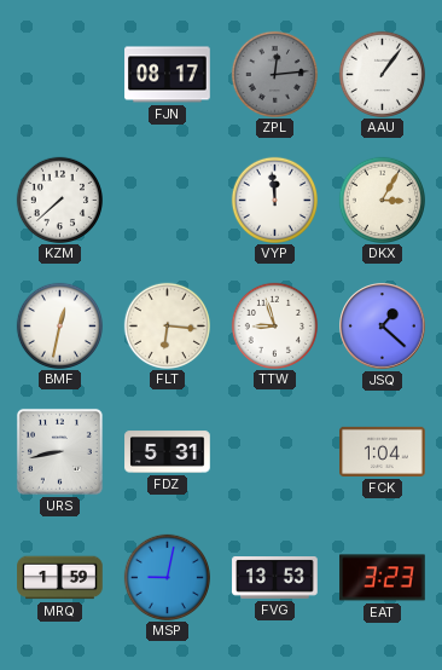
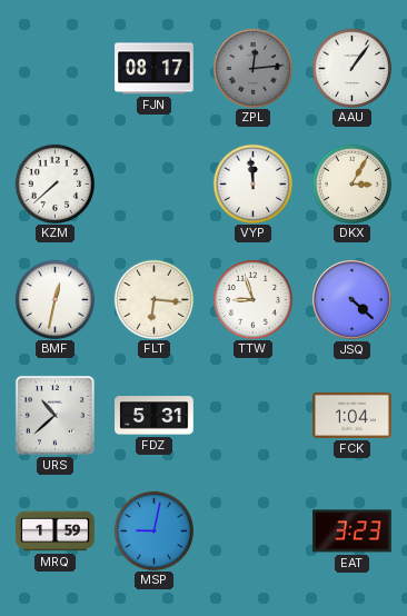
JSQ: 1:22 -> 4:22 (353, 300)
URS: 8:43 -> 10:38 (54, 415)
FVG: 13:53 -> none (275, 578)
